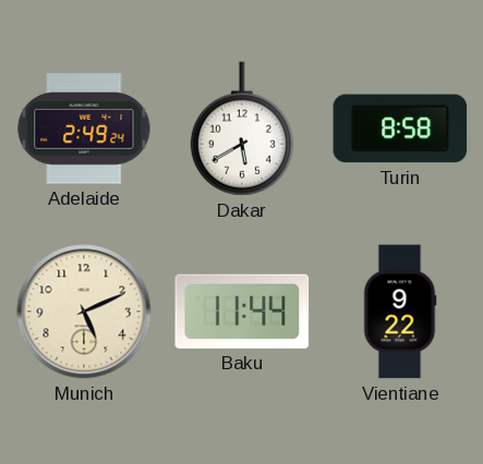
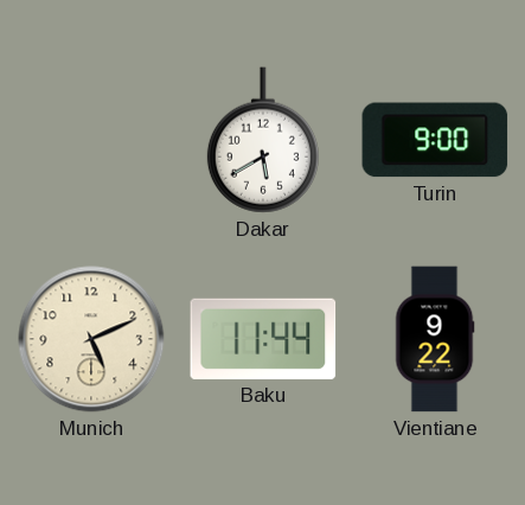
Adelaide: 2:49 -> none (84, 129)
Turin: 8:58 -> 9:00 (435, 140)
